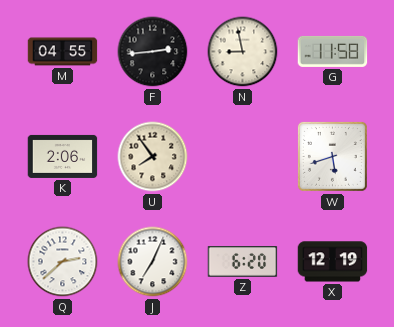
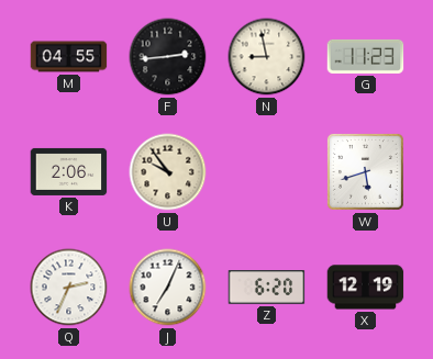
G: 11:58 -> 11:23 (366, 56)
U: 7:54 -> 9:54 (168, 172)
Q: 2:38 -> 2:34 (69, 288)
